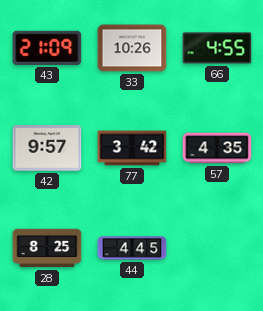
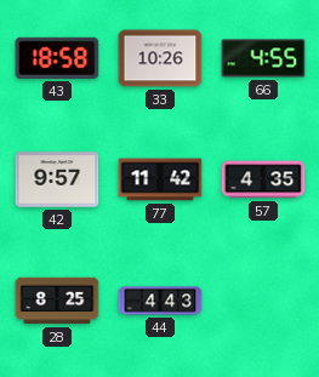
43: 21:09 -> 18:58 (57, 58)
77: 3:42 -> 11:42 (160, 179)
44: 4:45 -> 4:43 (160, 301)
